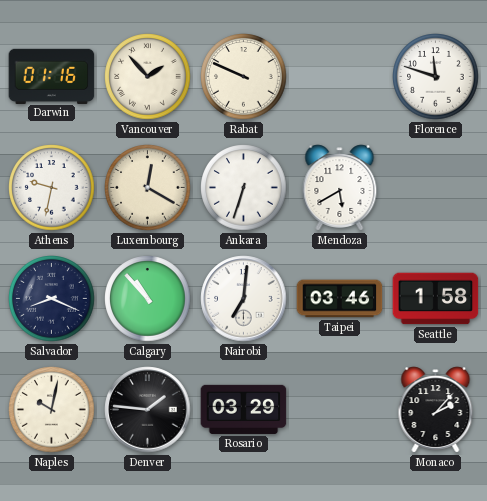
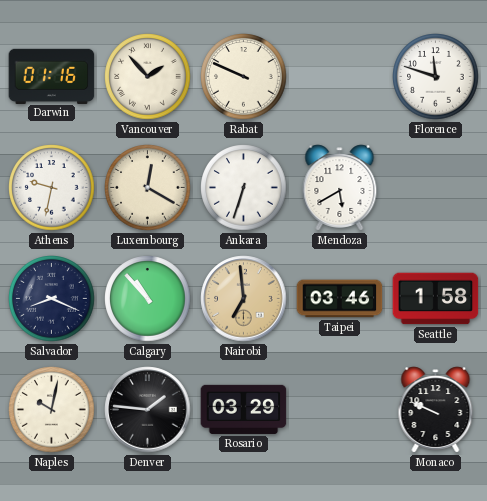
Nairobi: 7:01 -> 6:59 (244, 299)
Nairobi dial: white -> champagne (244, 299)
Monaco: 2:07 -> 9:49 (436, 410)
